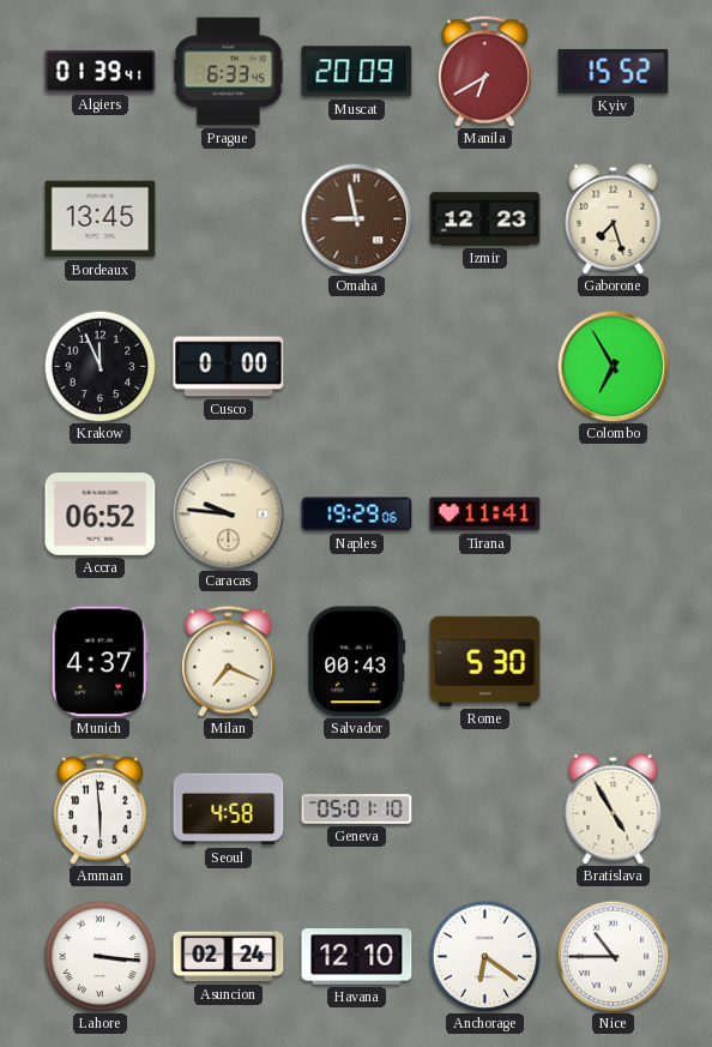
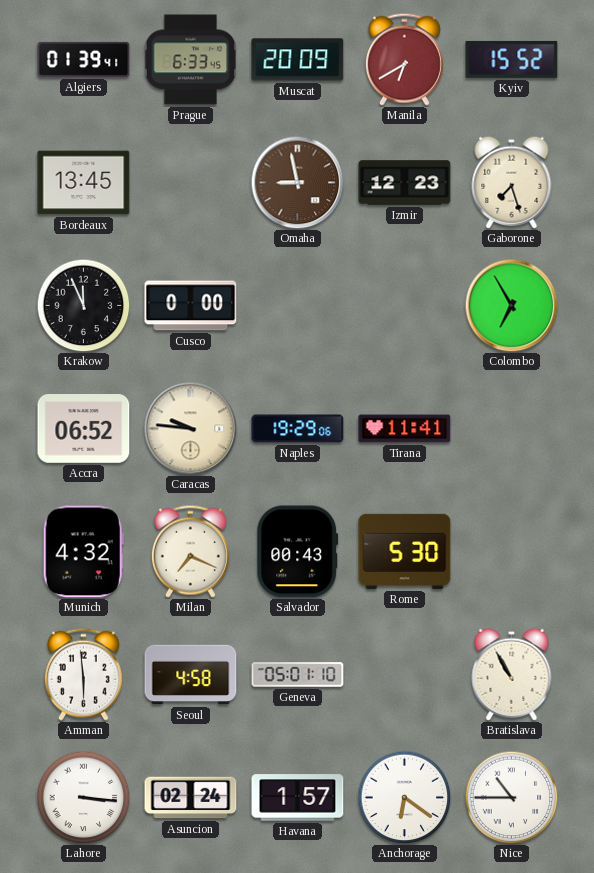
Munich: 4:37 -> 4:32 (83, 552)
Bratislava: 4:55 -> 10:55 (512, 674)
Havana: 12:10 -> 1:57 (298, 798)
